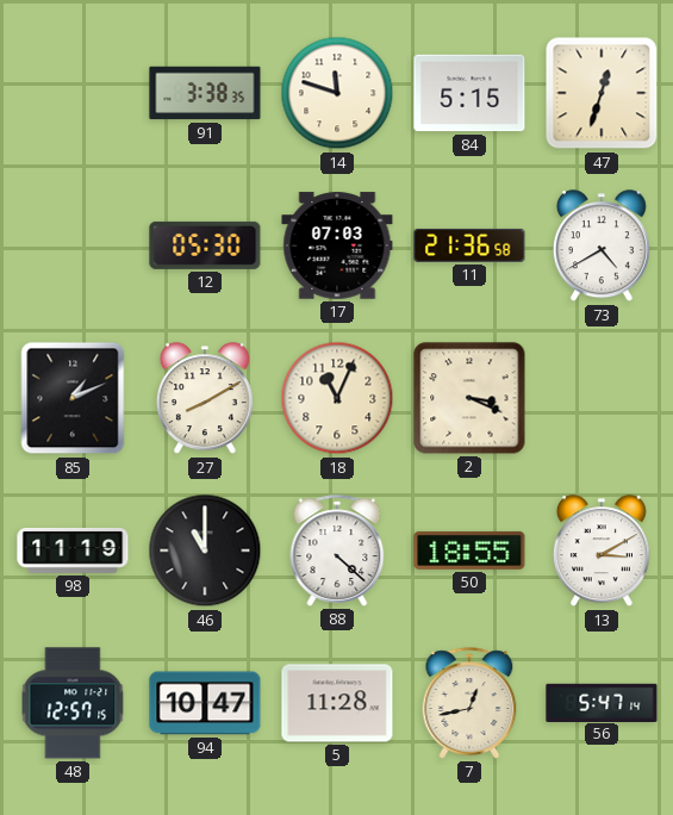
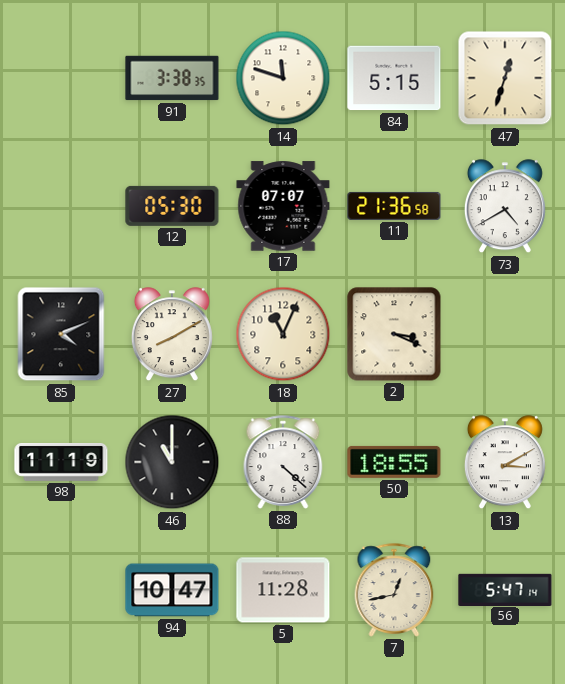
17: 07:03 -> 07:07 (283, 206)
85: 1:11 -> 4:11 (61, 334)
48: 12:57 -> none (73, 703)
